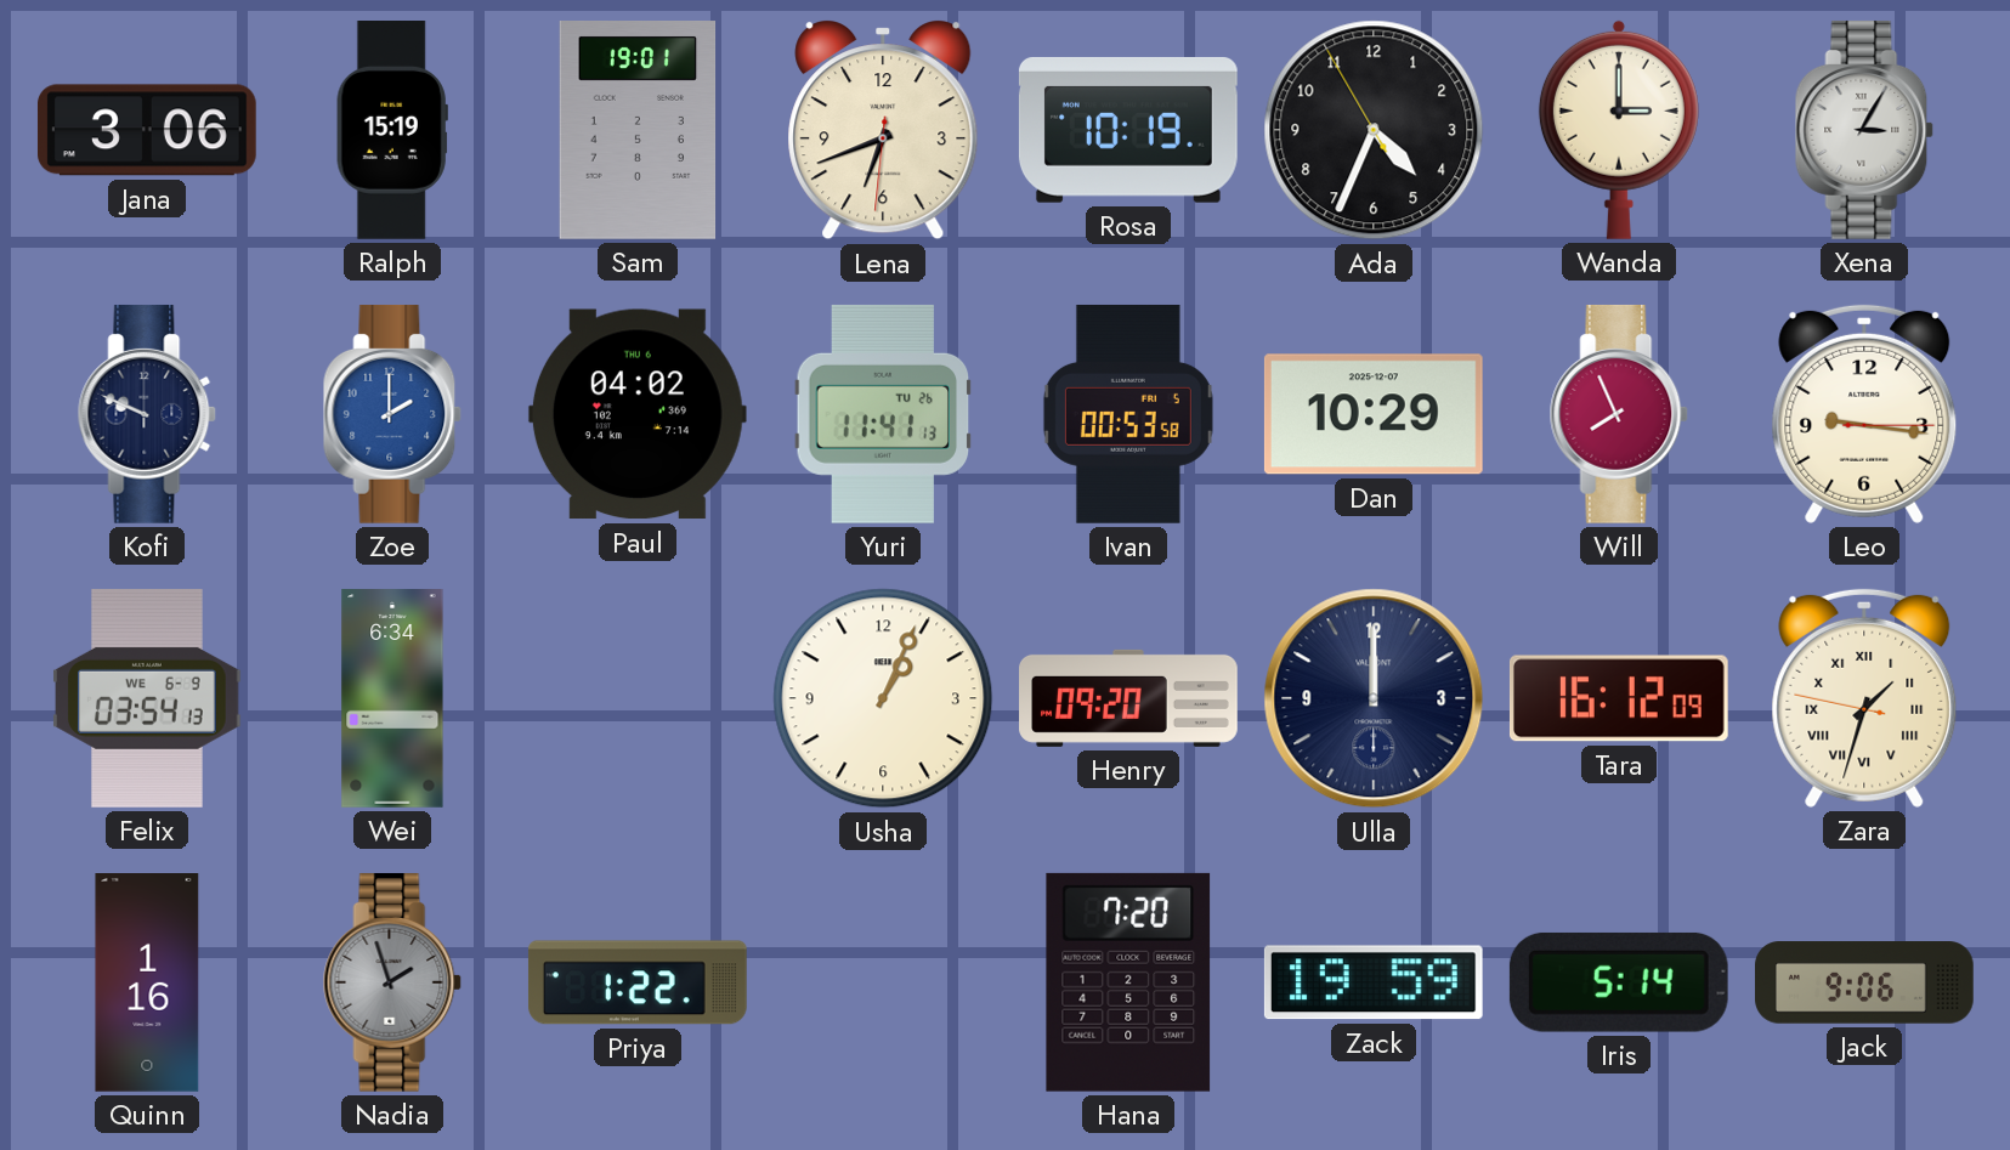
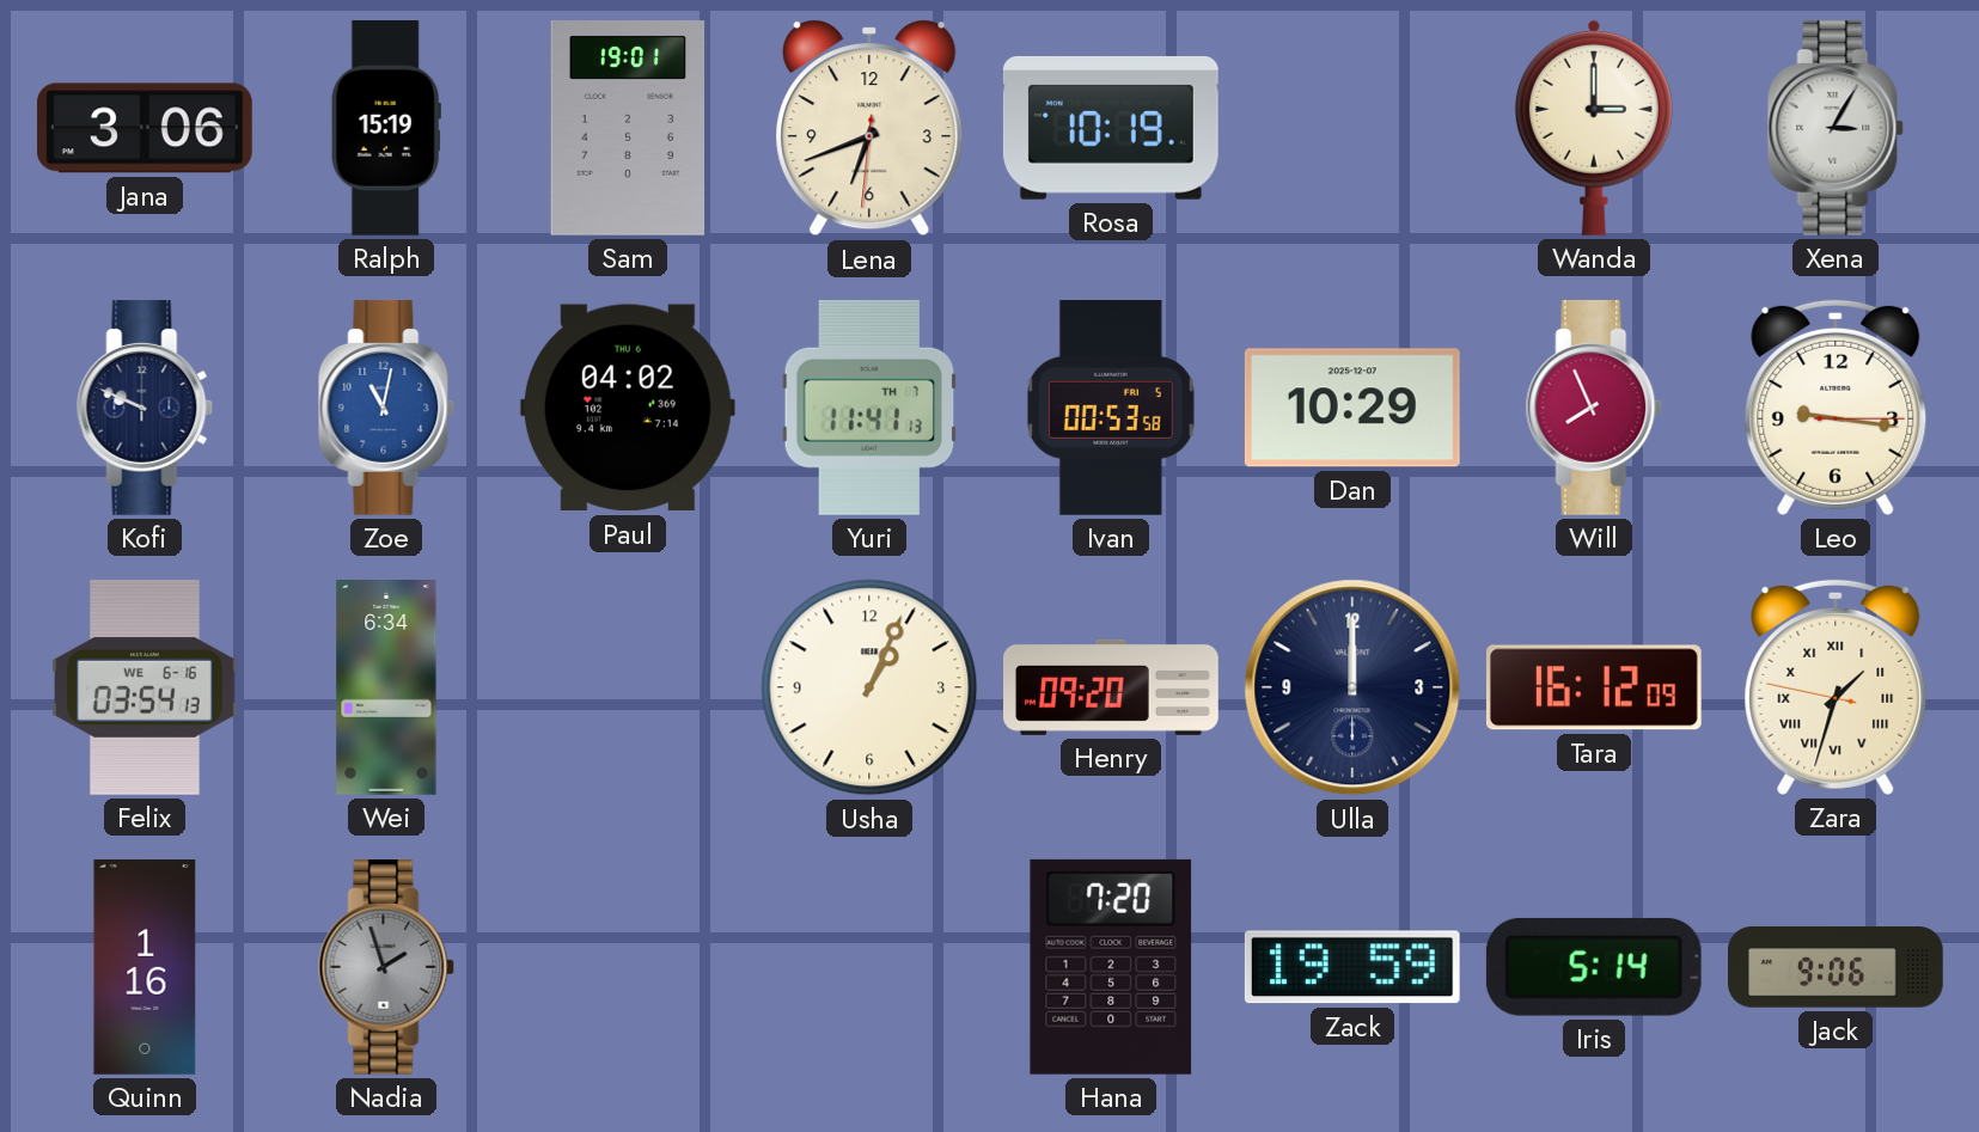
Ada: 4:33 -> none (1374, 130)
Zoe: 2:00 -> 11:02 (386, 408)
Yuri date: TU 26 -> TH 7 (869, 408)
Felix date: WE 6-9 -> WE 6-16 (145, 687)
Priya: 1:22 -> none (638, 982)
